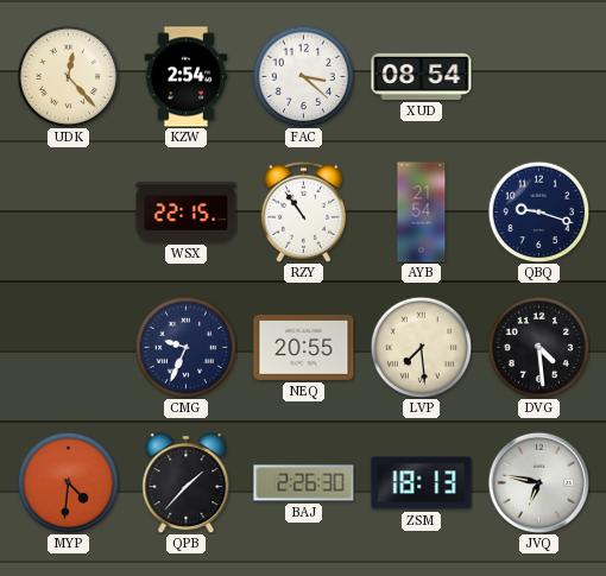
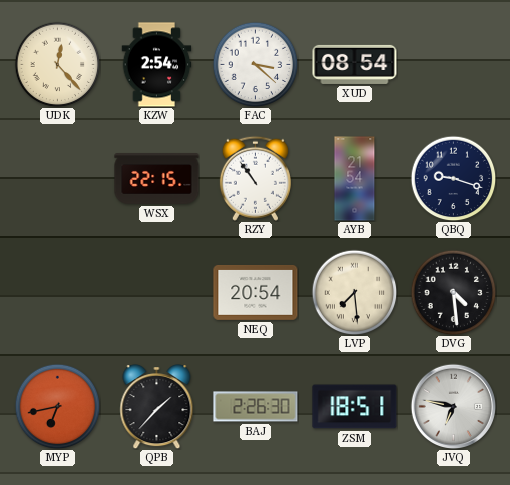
CMG: 9:34 -> none (185, 347)
NEQ: 20:55 -> 20:54 (256, 292)
MYP: 4:31 -> 6:43 (57, 406)
ZSM: 18:13 -> 18:51 (355, 407)
